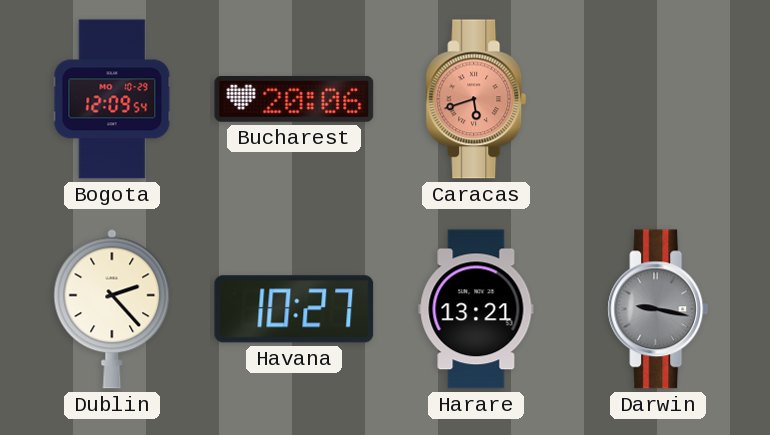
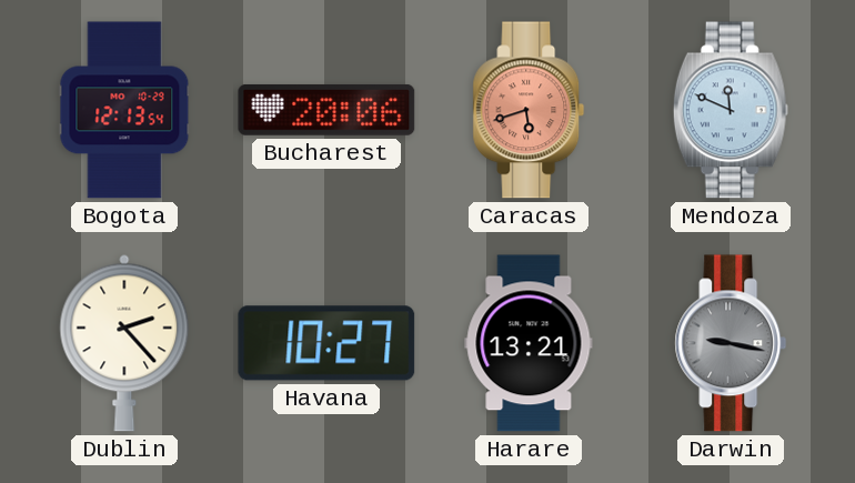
Bogota: 12:09 -> 12:13 (124, 110)
Mendoza: none -> 11:49 (731, 110)
